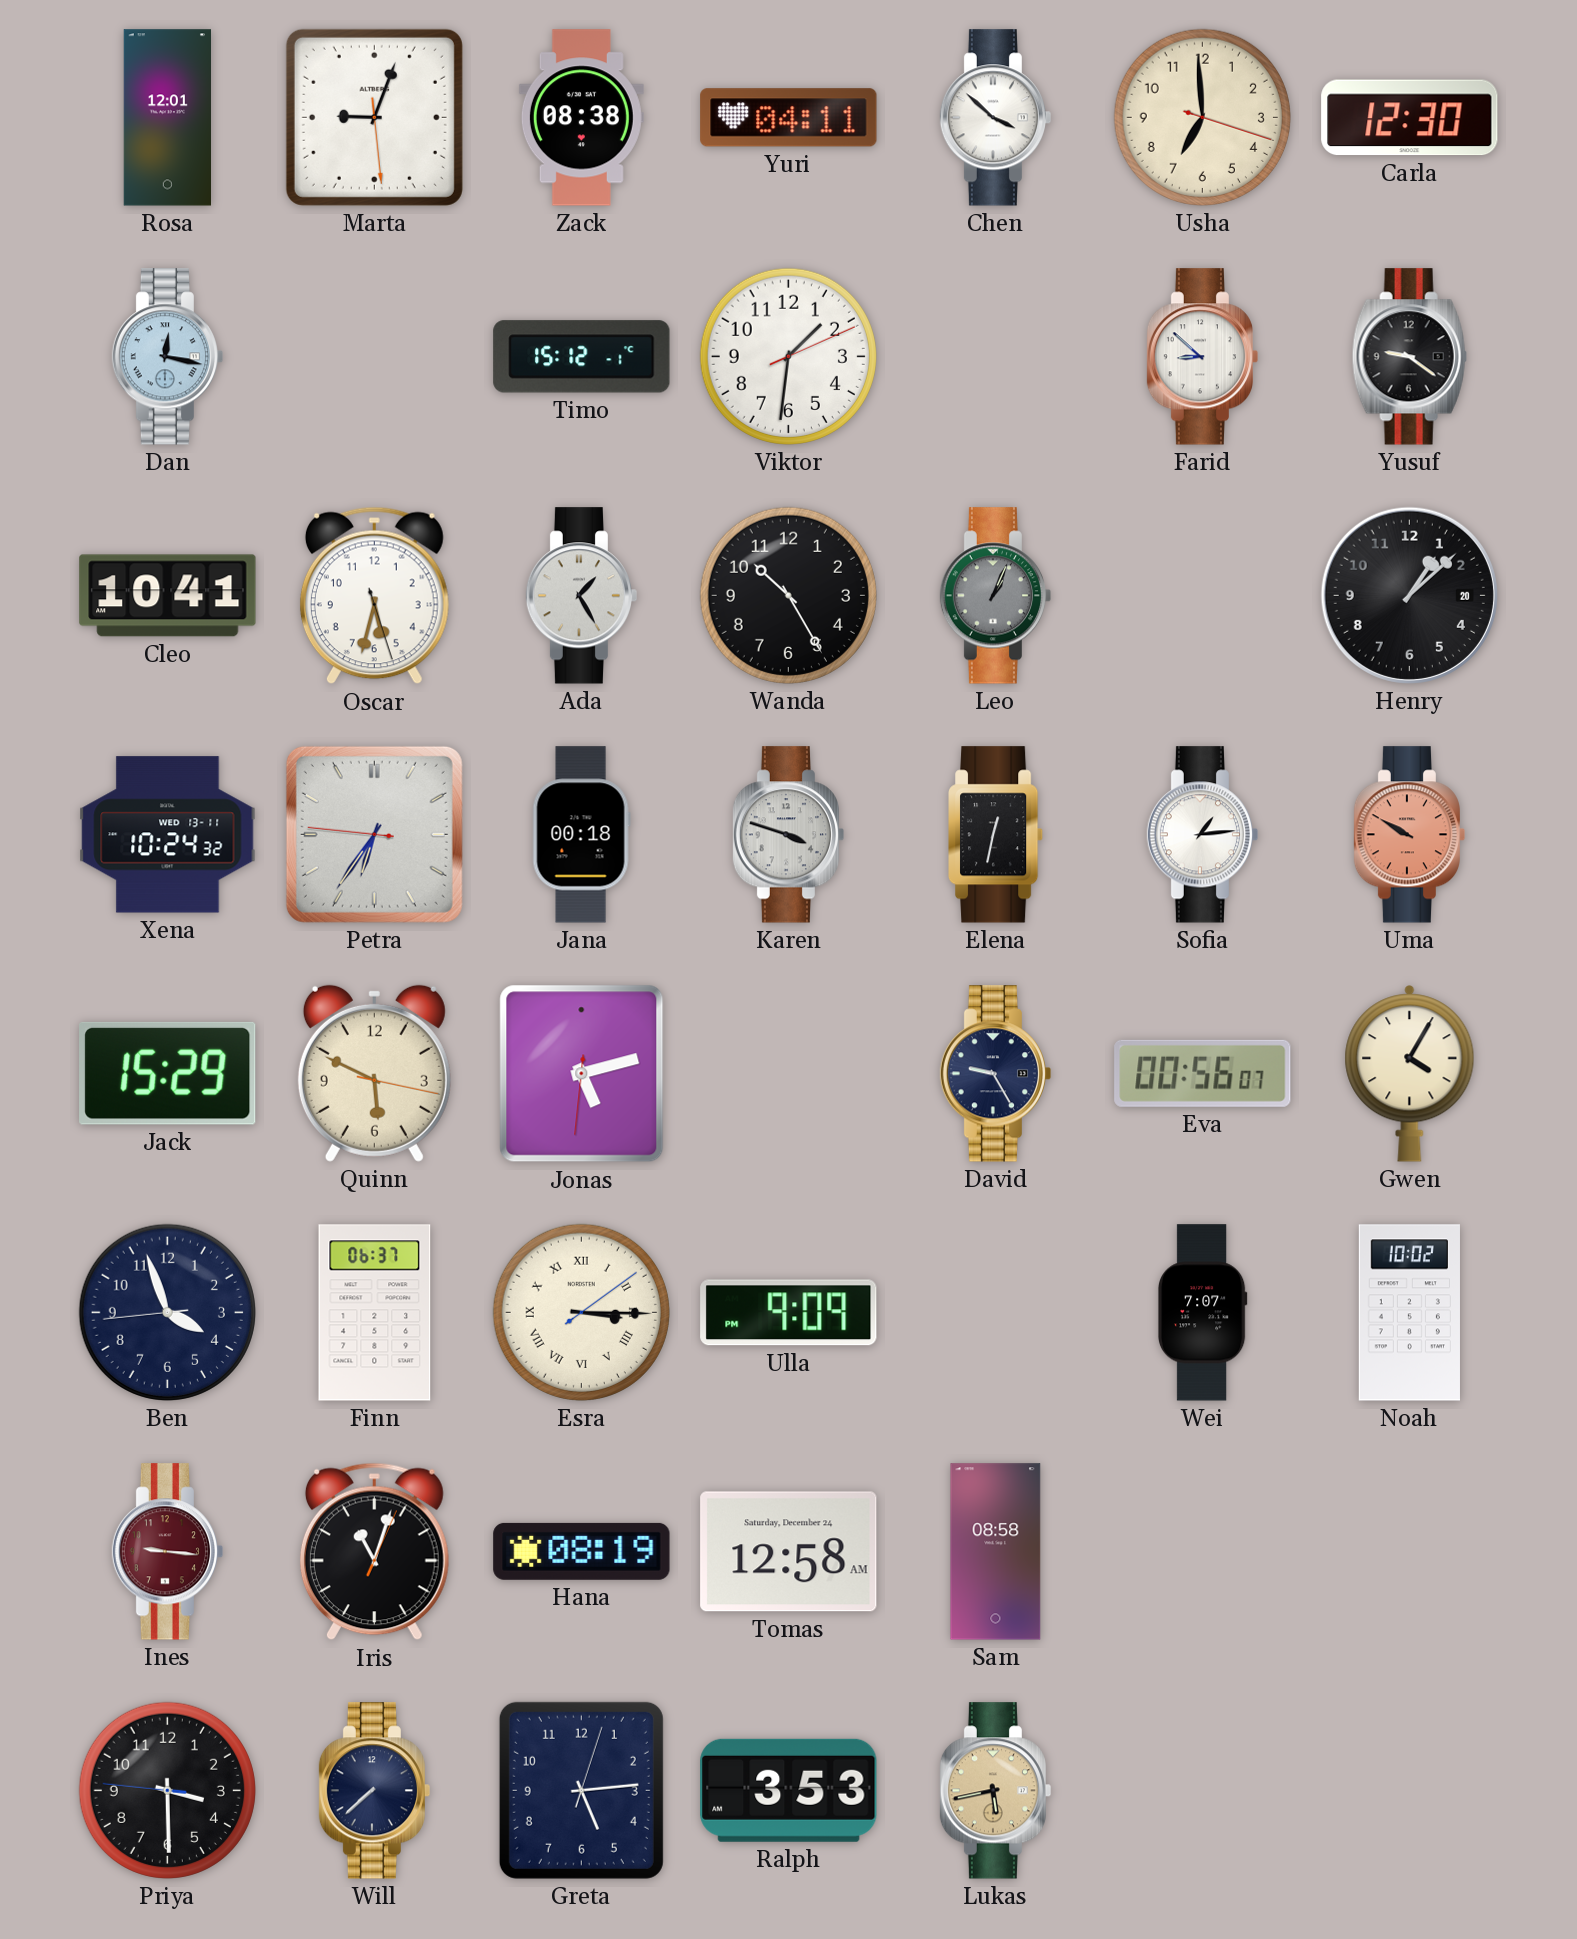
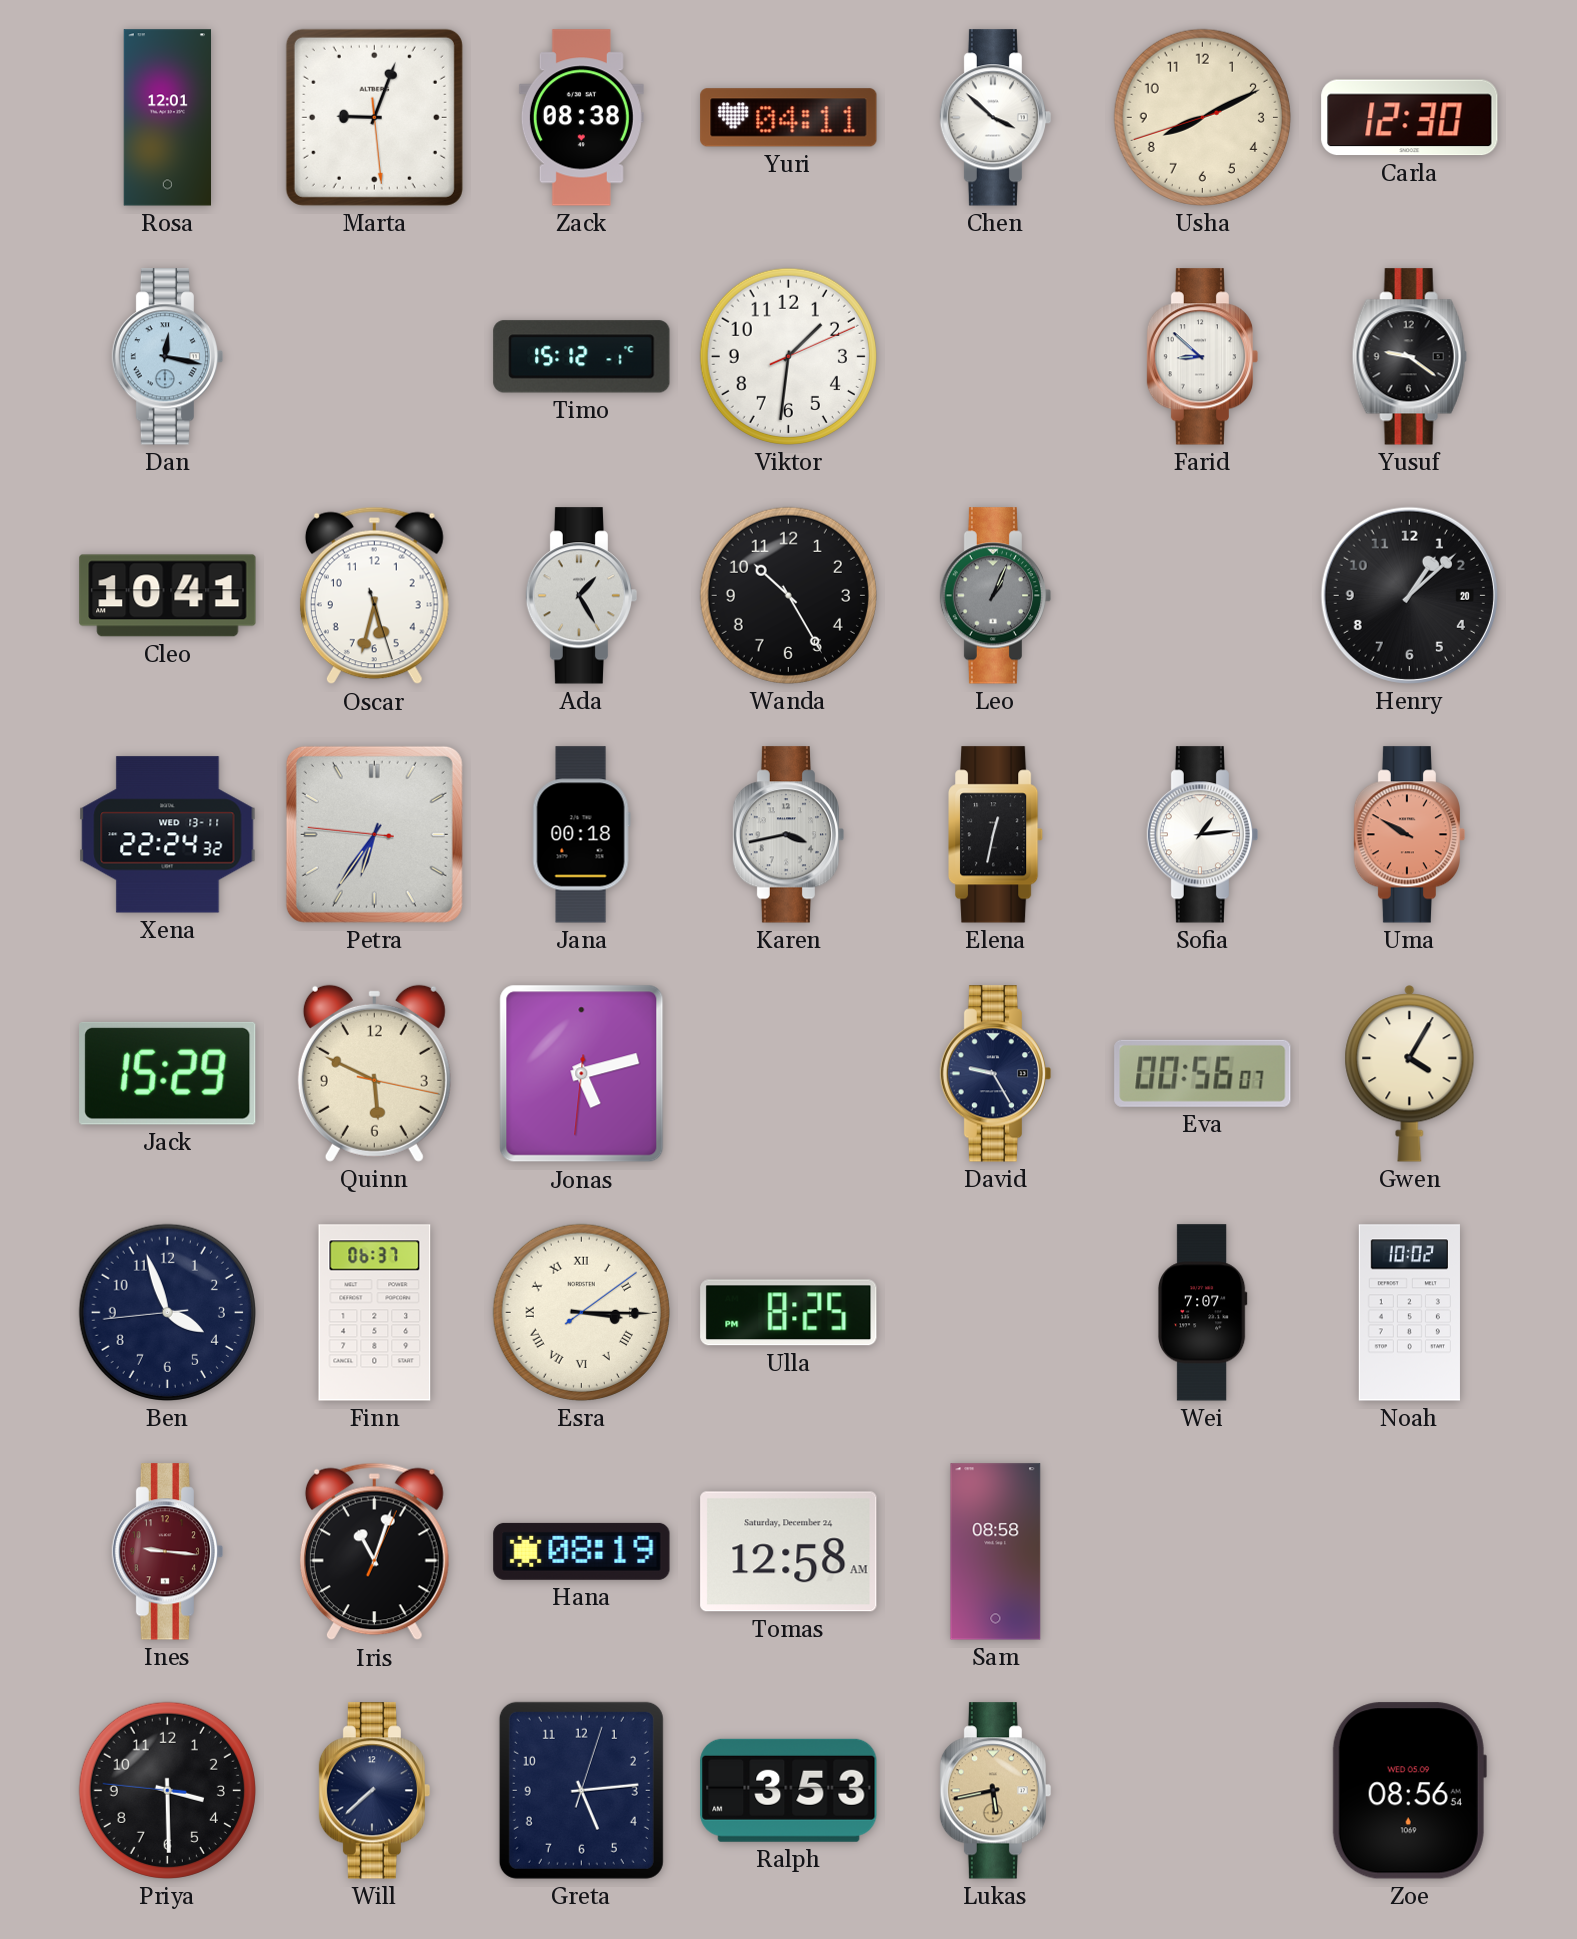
Usha: 6:59 -> 8:10 (1202, 117)
Xena: 10:24 -> 22:24 (168, 835)
Karen: 3:48 -> 3:43 (789, 835)
Ulla: 9:09 -> 8:25 (789, 1313)
Zoe: none -> 08:56 (1409, 1791)
